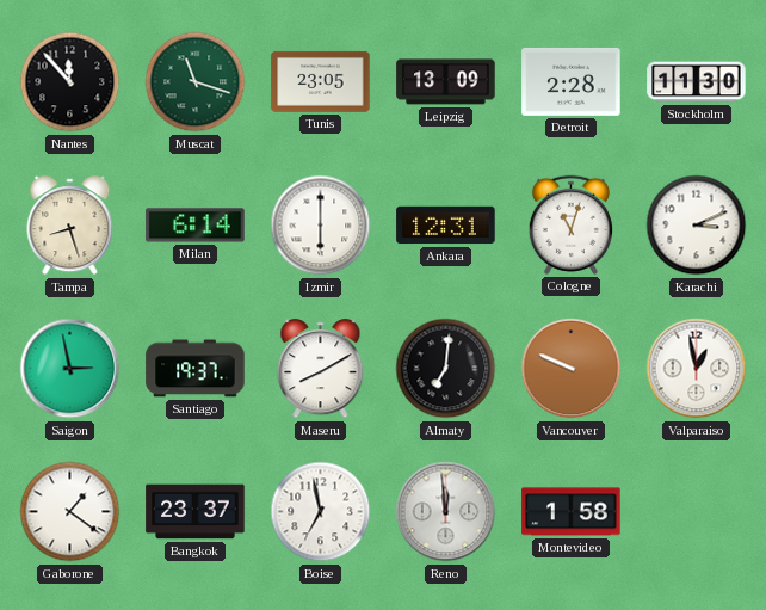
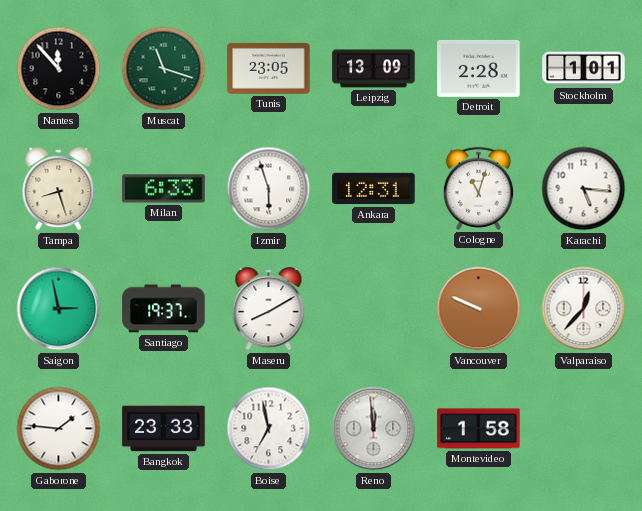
Stockholm: 11:30 -> 1:01 (584, 69)
Milan: 6:14 -> 6:33 (164, 189)
Izmir: 6:00 -> 5:57 (269, 189)
Karachi: 3:11 -> 5:16 (584, 189)
Almaty: 7:01 -> none (446, 369)
Valparaiso: 12:58 -> 12:37 (584, 309)
Gaborone: 1:21 -> 1:46 (59, 429)
Bangkok: 23:37 -> 23:33 (164, 429)
